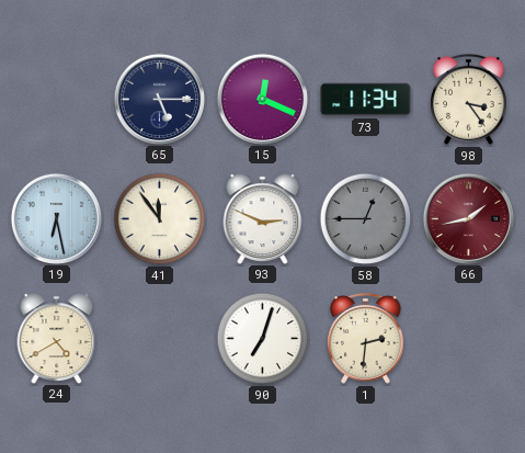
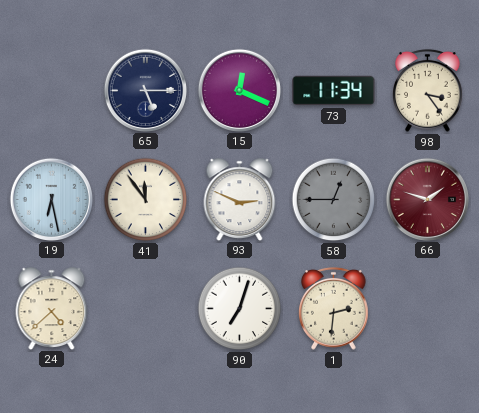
66: 1:43 -> 1:48 (427, 199)
24: 4:40 -> 4:38 (52, 308)
